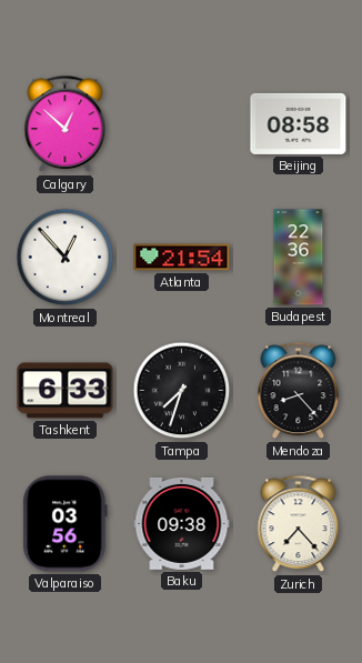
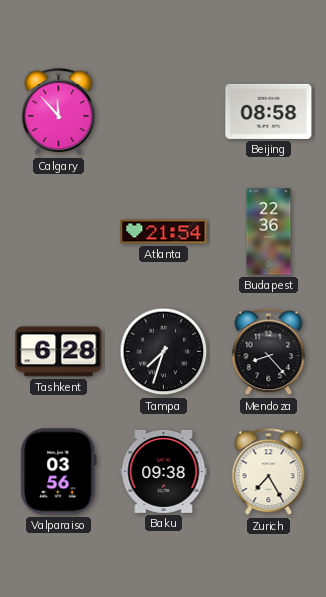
Calgary: 12:52 -> 11:53 (59, 112)
Montreal: 12:53 -> none (66, 258)
Tashkent: 6:33 -> 6:28 (59, 352)
Zurich: 7:23 -> 7:25 (269, 472)
